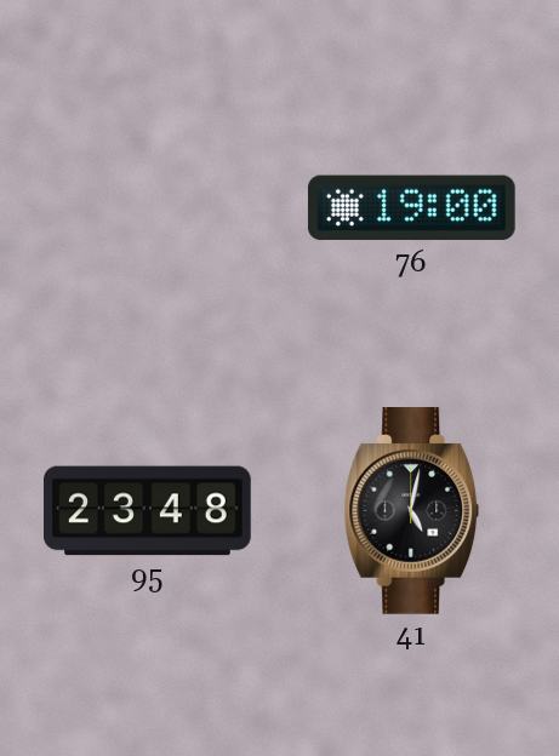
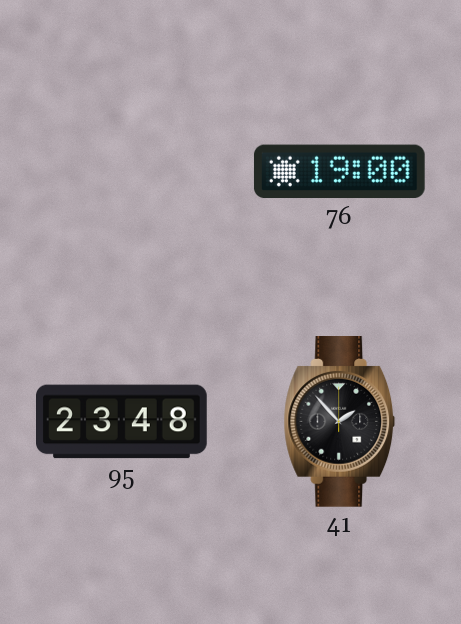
41: 5:02 -> 1:53 (340, 422)
